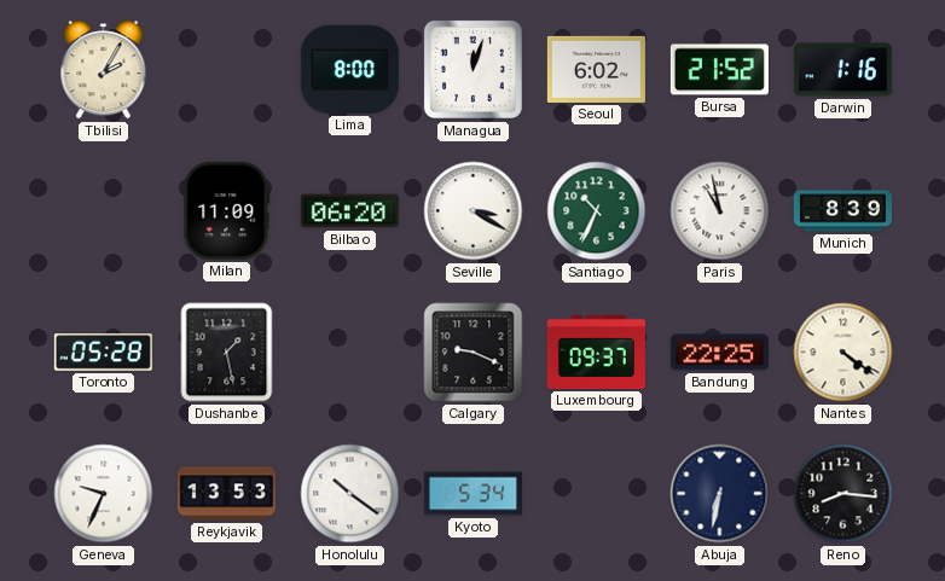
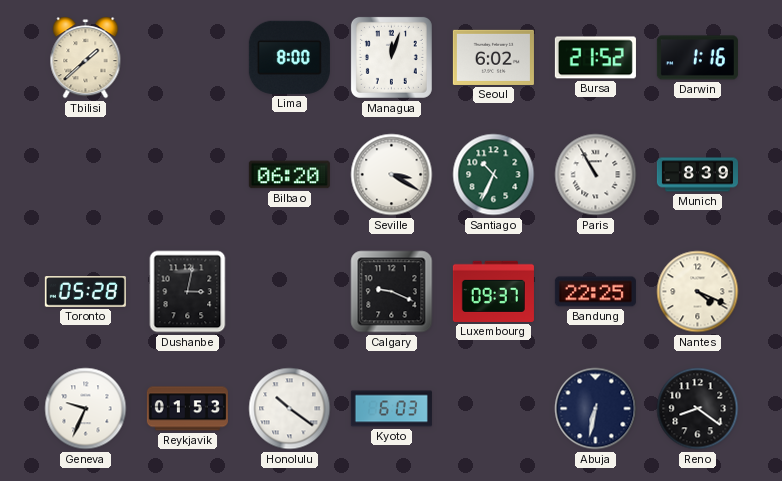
Tbilisi: 2:05 -> 1:38 (86, 58)
Milan: 11:09 -> none (227, 210)
Paris: 10:58 -> 10:55 (596, 175)
Dushanbe: 1:28 -> 3:02 (188, 292)
Nantes: 4:21 -> 4:19 (698, 292)
Reykjavik: 13:53 -> 01:53 (187, 409)
Kyoto: 5:34 -> 6:03 (391, 409)
Reno: 8:16 -> 8:21 (698, 409)
